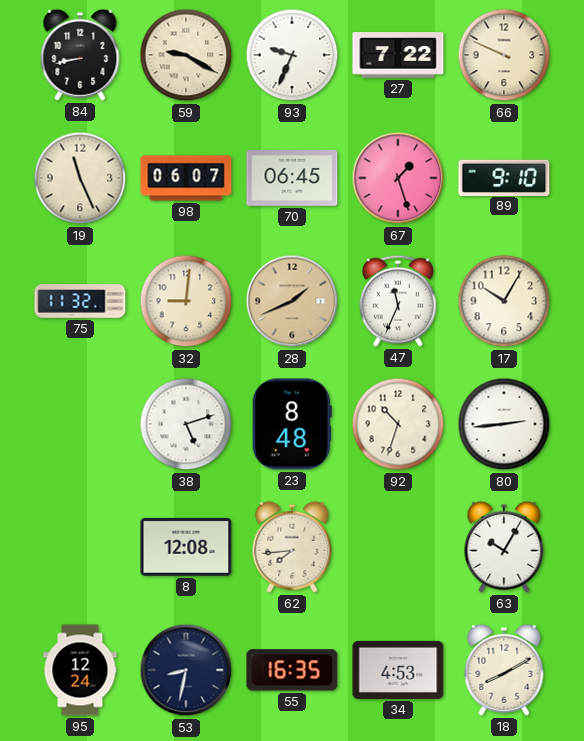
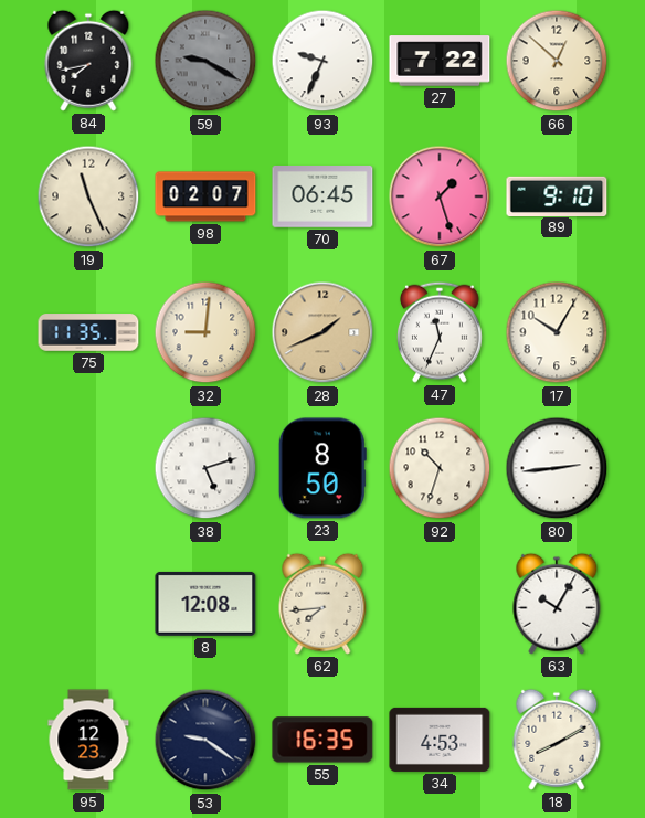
84: 8:43 -> 7:43 (88, 61)
59 dial: cream -> grey (205, 61)
66: 9:49 -> 12:52 (557, 61)
98: 06:07 -> 02:07 (205, 196)
75: 11:32 -> 11:35 (88, 332)
23: 8:48 -> 8:50 (322, 468)
95: 12:24 -> 12:23 (88, 740)
53: 8:32 -> 9:21 (205, 740)
